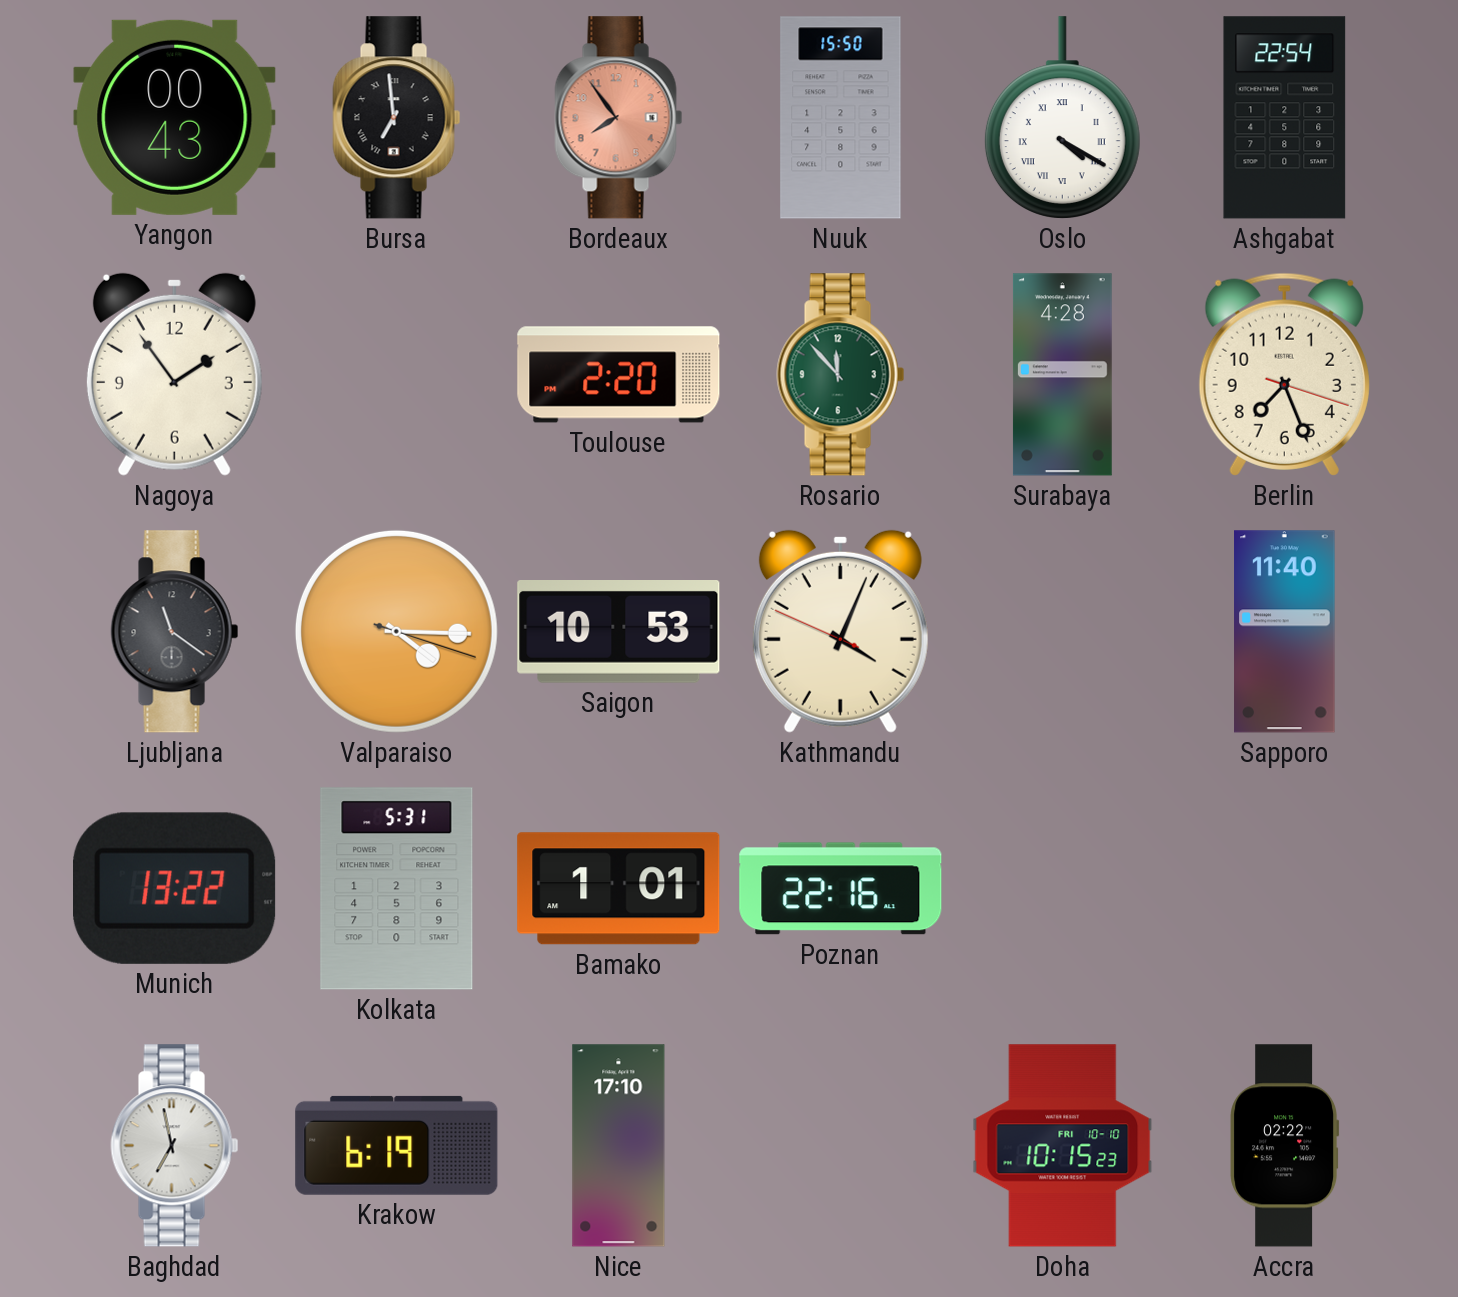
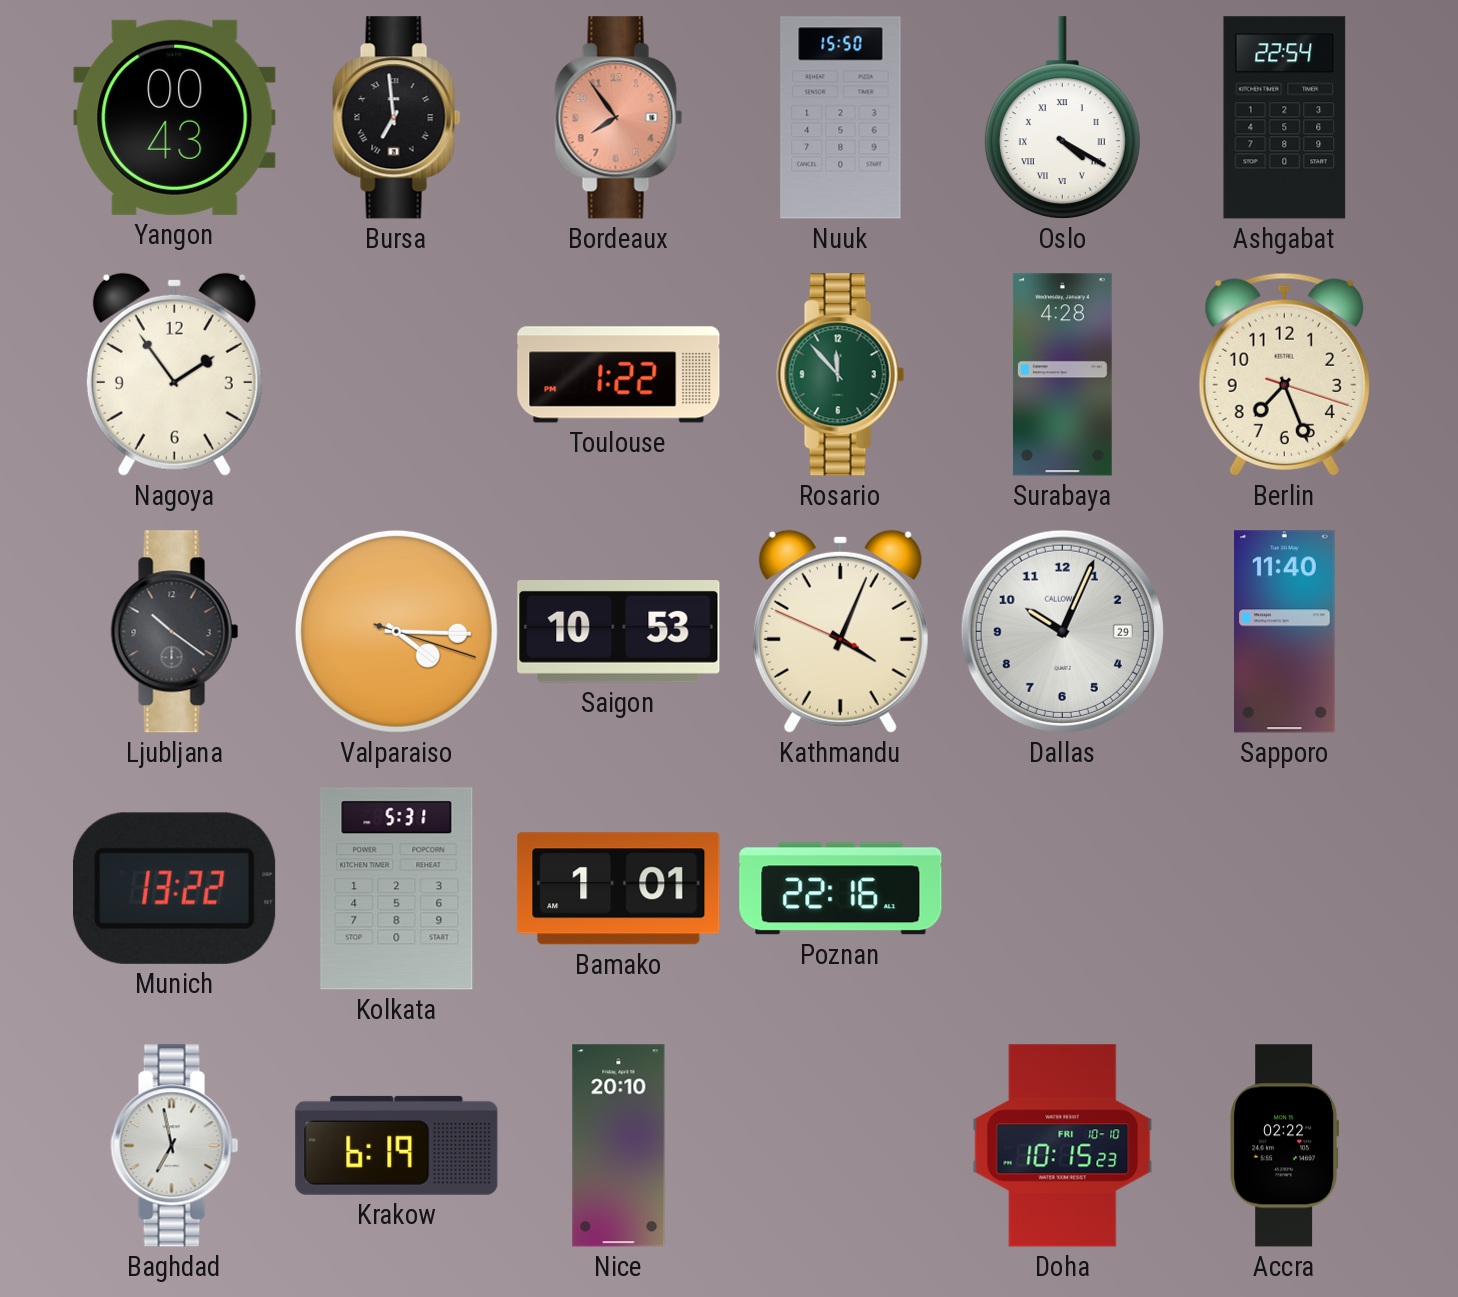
Toulouse: 2:20 -> 1:22 (619, 375)
Ljubljana: 11:21 -> 10:21 (175, 632)
Dallas: none -> 10:04 (1062, 631)
Nice: 17:10 -> 20:10 (619, 1146)
